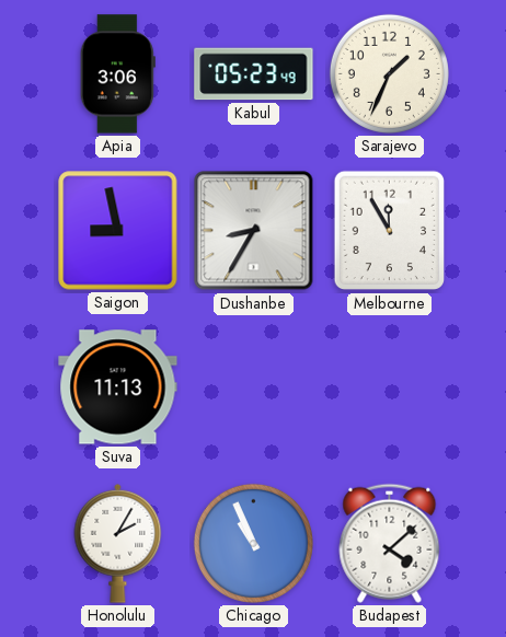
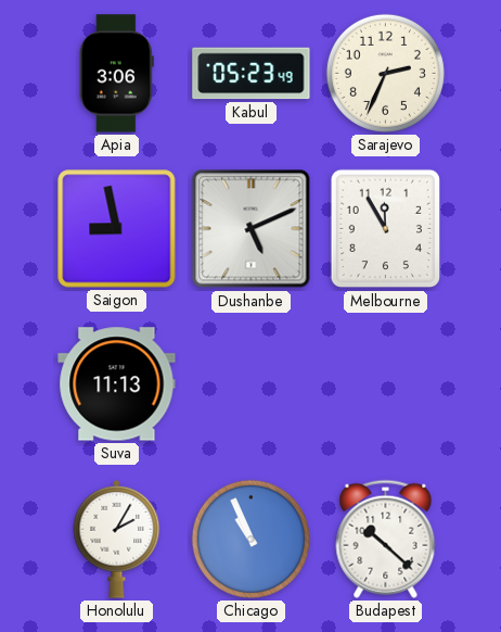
Sarajevo: 1:34 -> 2:34 (385, 73)
Dushanbe: 8:35 -> 5:11 (252, 229)
Budapest: 4:08 -> 10:22 (386, 539)
